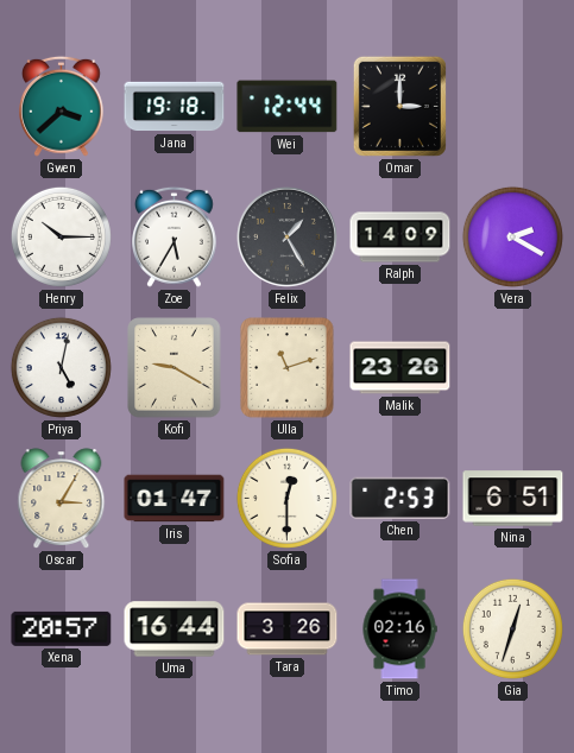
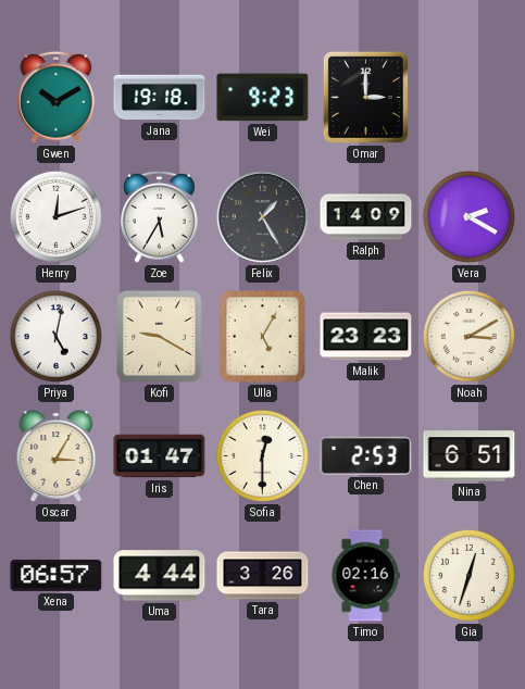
Gwen: 3:38 -> 10:10 (57, 97)
Wei: 12:44 -> 9:23 (263, 98)
Henry: 10:15 -> 12:12 (55, 216)
Ulla: 11:12 -> 5:05 (263, 337)
Malik: 23:26 -> 23:23 (366, 337)
Noah: none -> 3:10 (468, 336)
Xena: 20:57 -> 06:57 (57, 575)
Uma: 16:44 -> 4:44 (160, 576)
